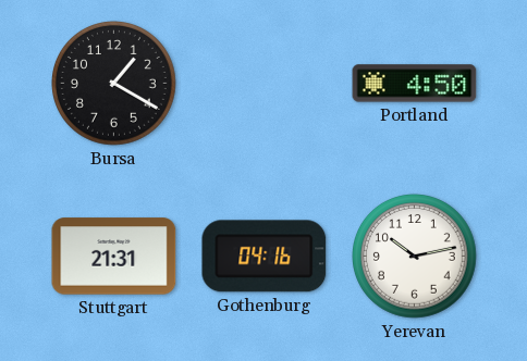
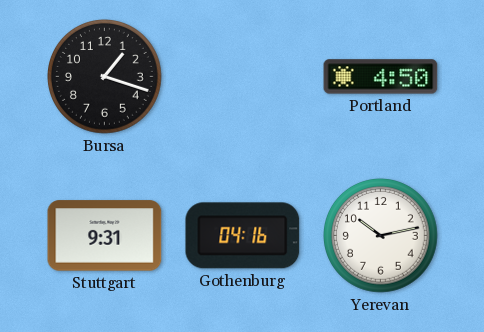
Bursa: 1:20 -> 1:18 (105, 77)
Stuttgart: 21:31 -> 9:31 (105, 236)
